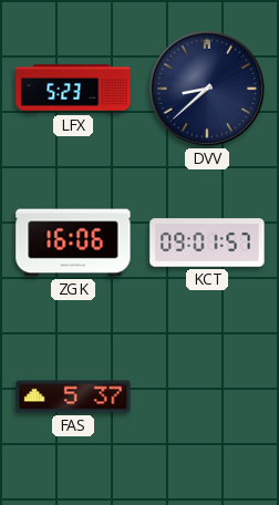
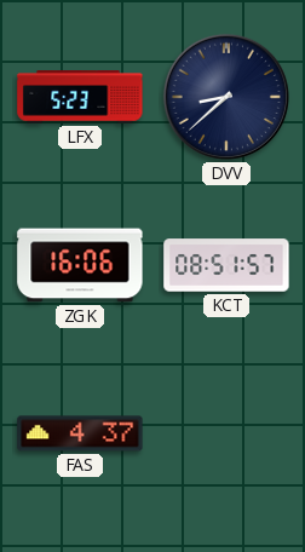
KCT: 09:01 -> 08:51 (226, 265)
FAS: 5:37 -> 4:37 (80, 433)
